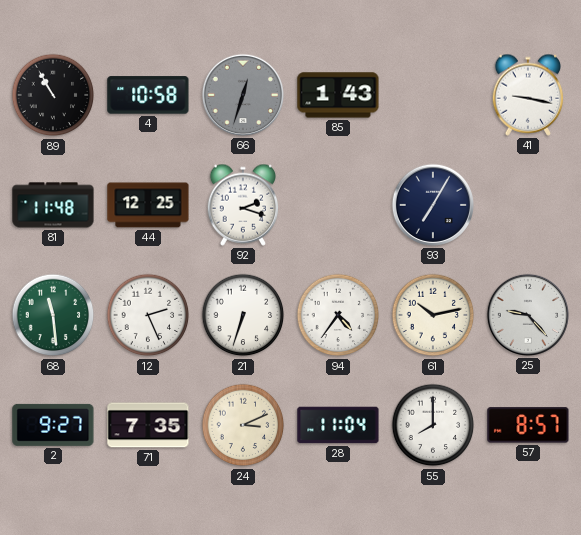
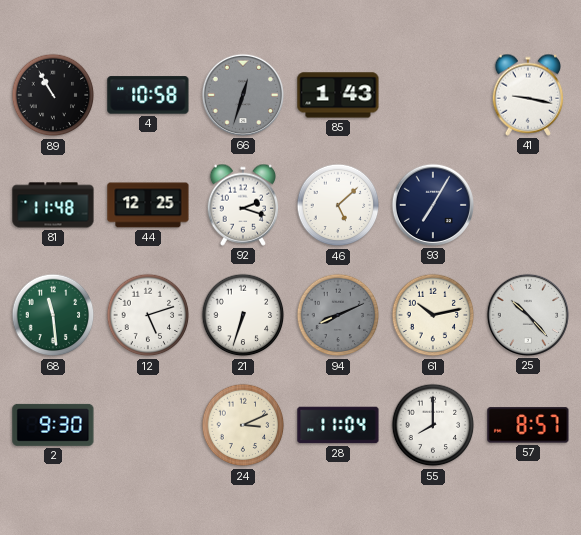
46: none -> 5:08 (338, 205)
12: 2:26 -> 5:12 (148, 315)
94: 4:36 -> 8:11 (338, 315)
94 dial: white -> grey (338, 315)
25: 9:23 -> 10:23 (528, 315)
2: 9:27 -> 9:30 (53, 425)
71: 7:35 -> none (148, 425)
